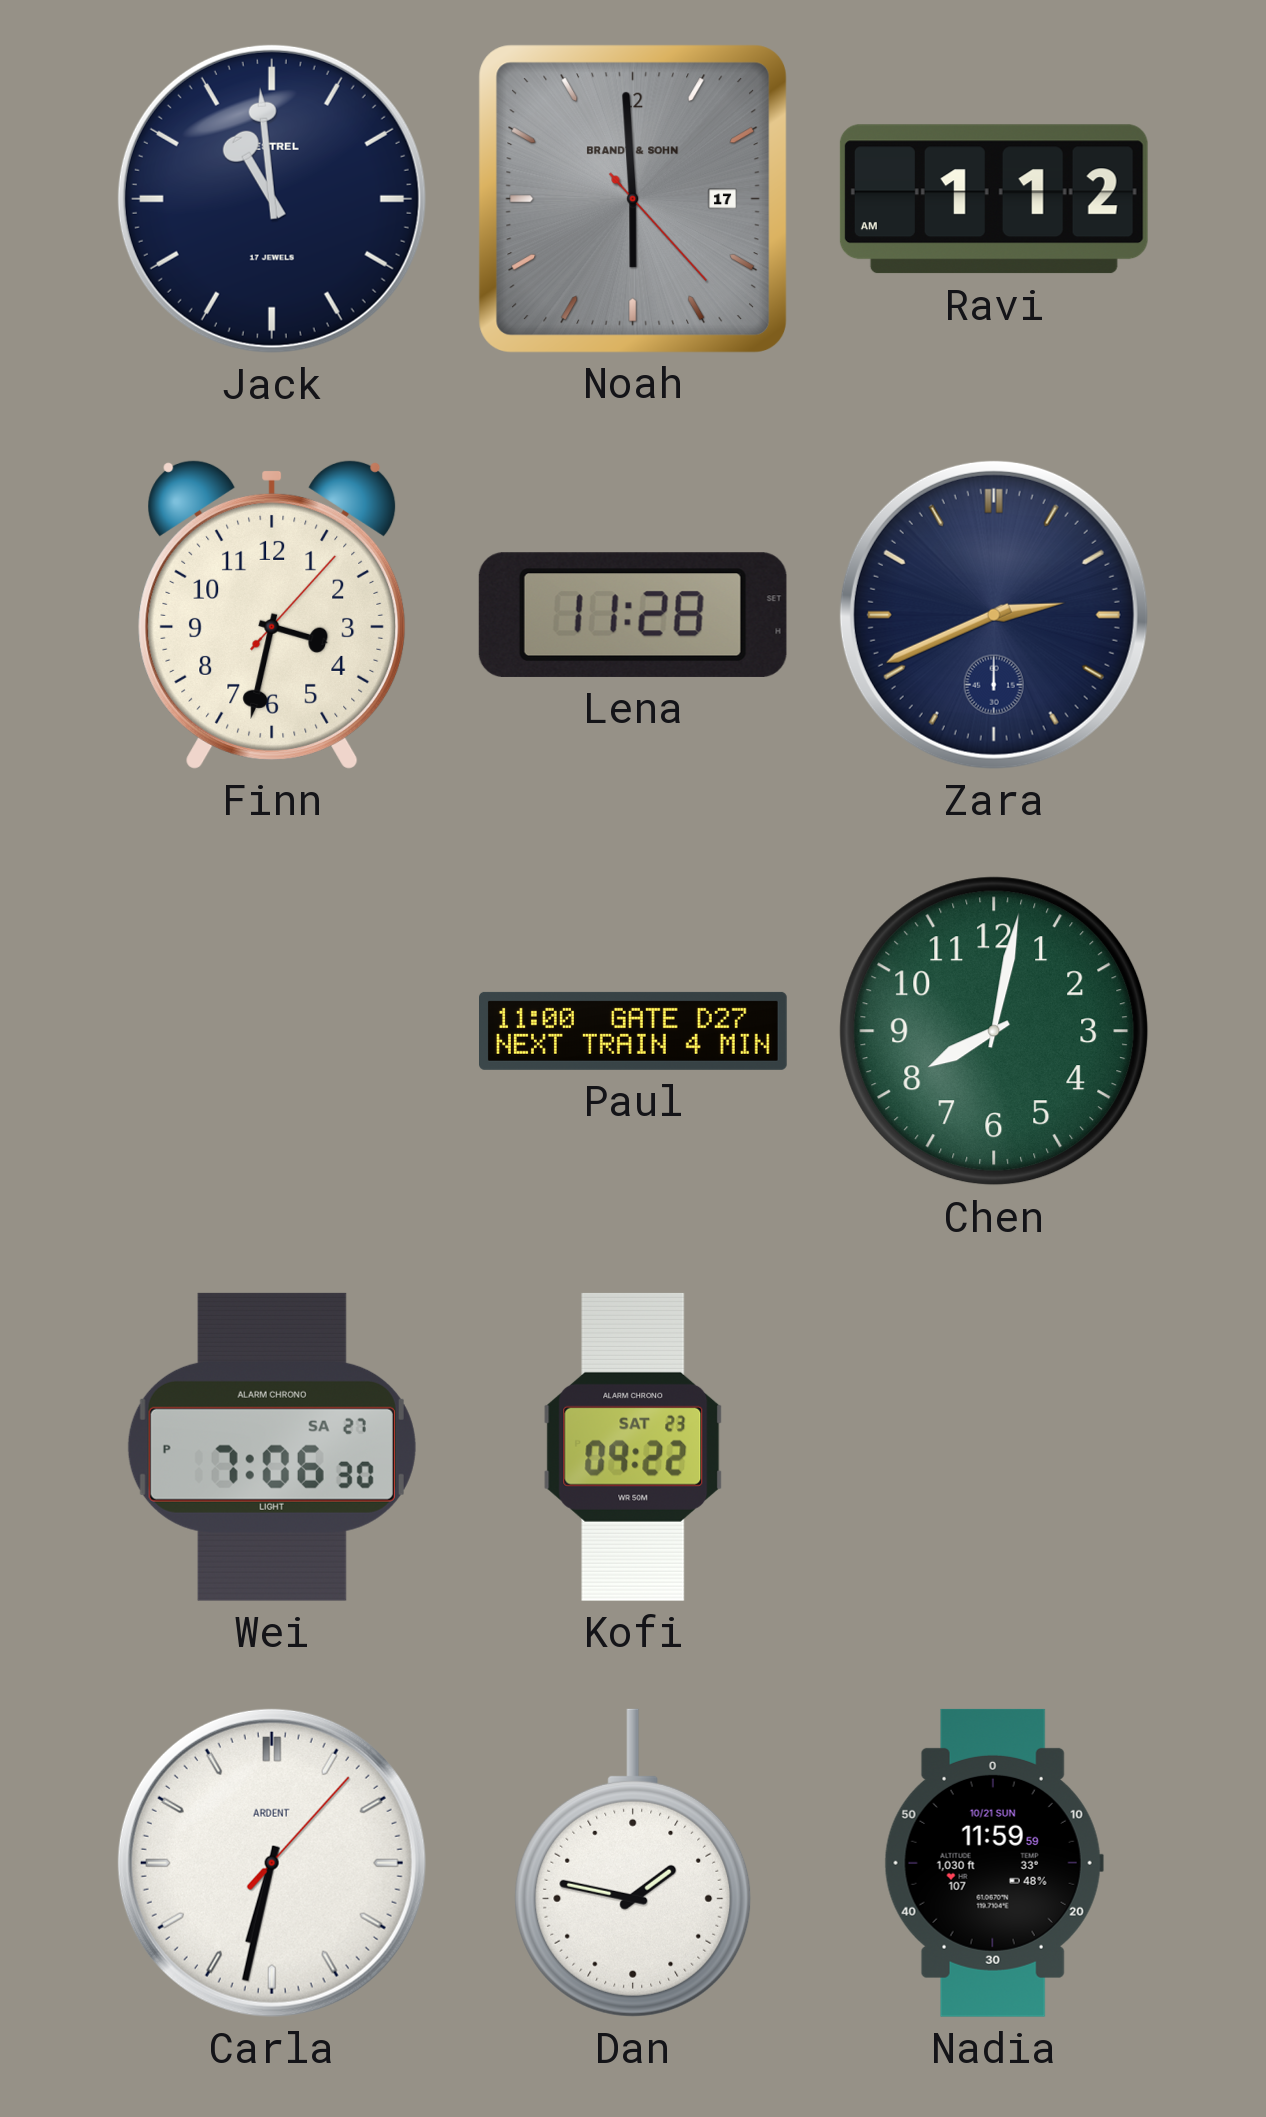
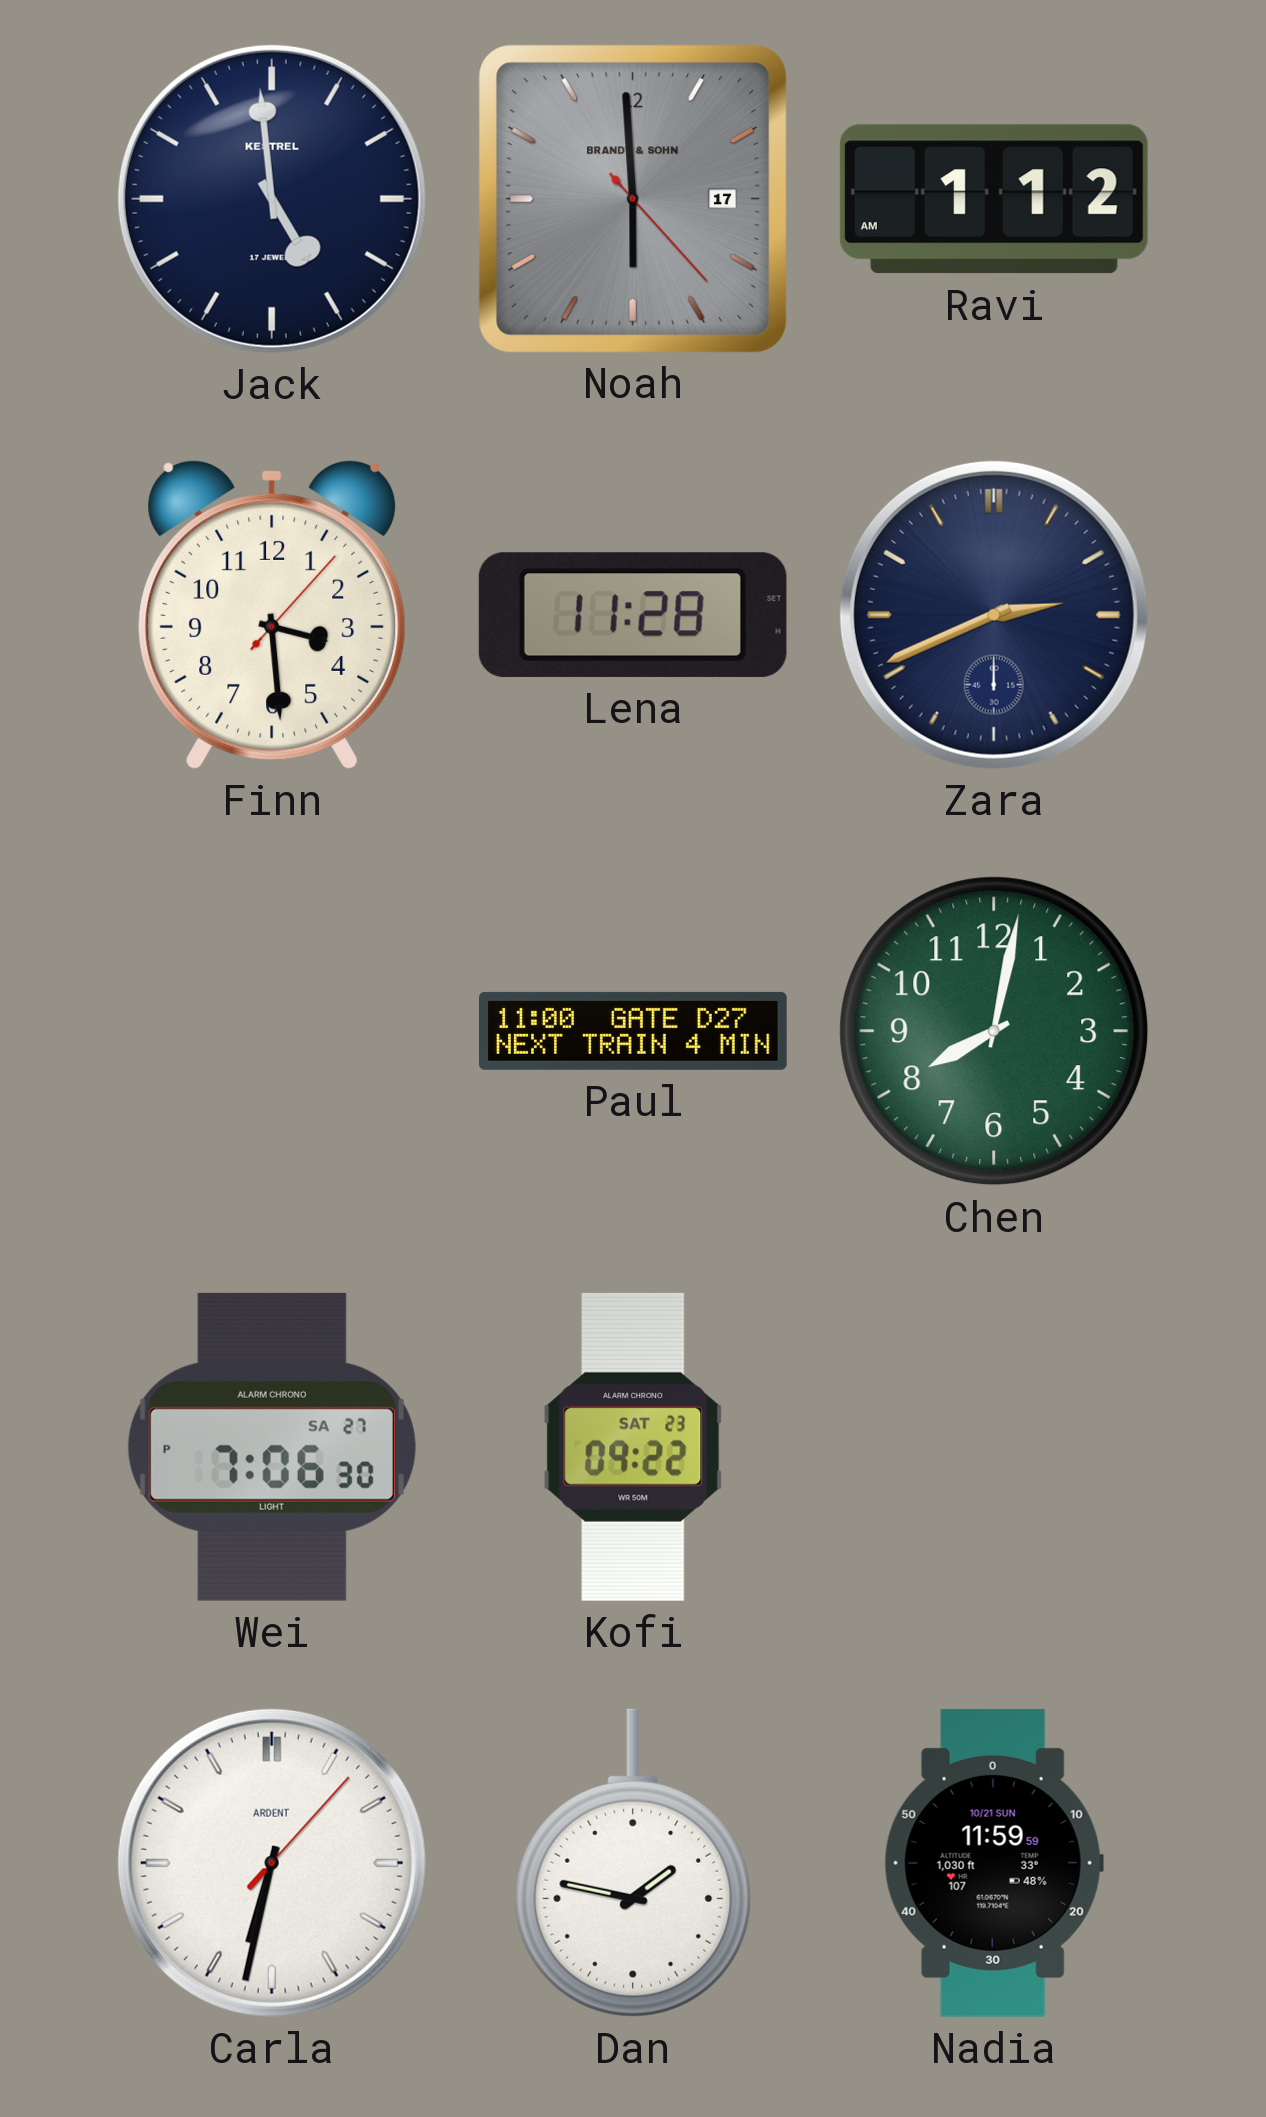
Jack: 10:59 -> 4:59 (272, 199)
Finn: 3:32 -> 3:29 (272, 614)
